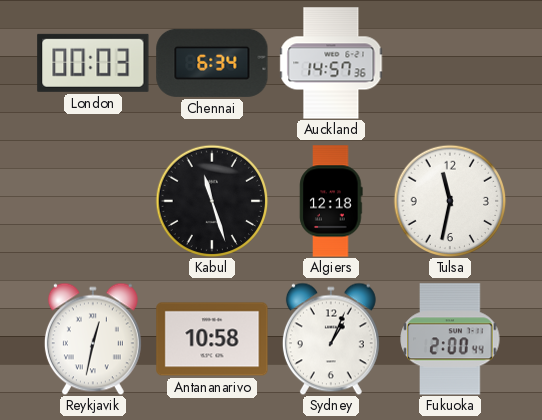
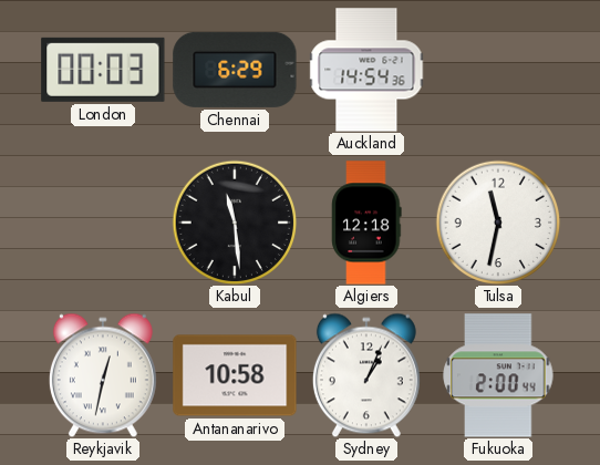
Chennai: 6:34 -> 6:29 (235, 70)
Auckland: 14:57 -> 14:54 (366, 70)
Kabul: 11:27 -> 11:29 (235, 223)
